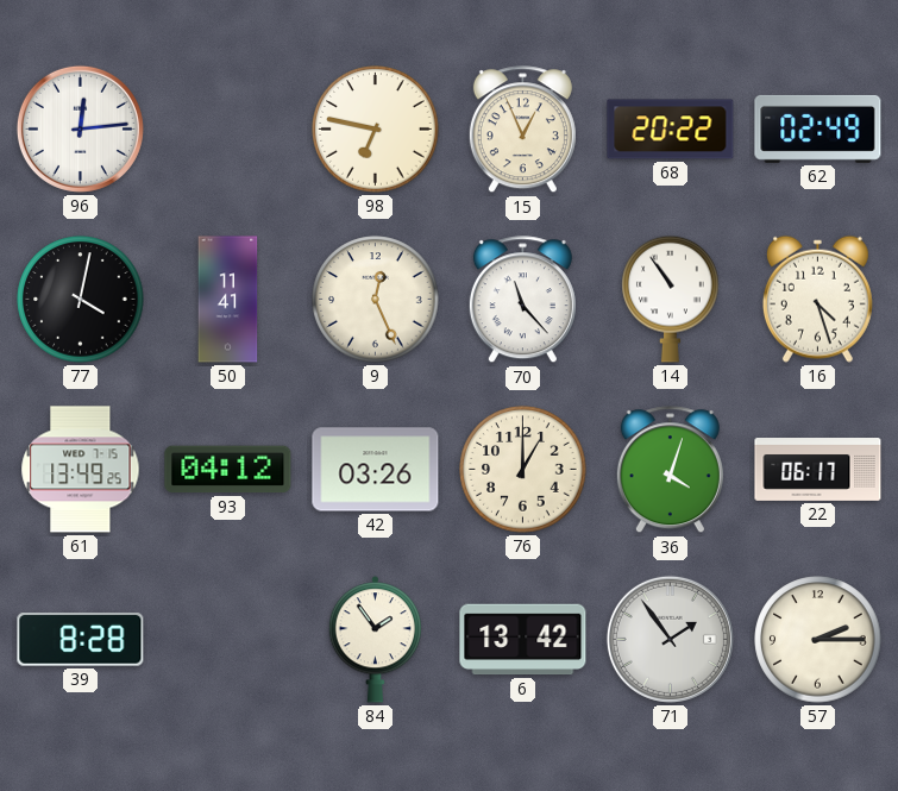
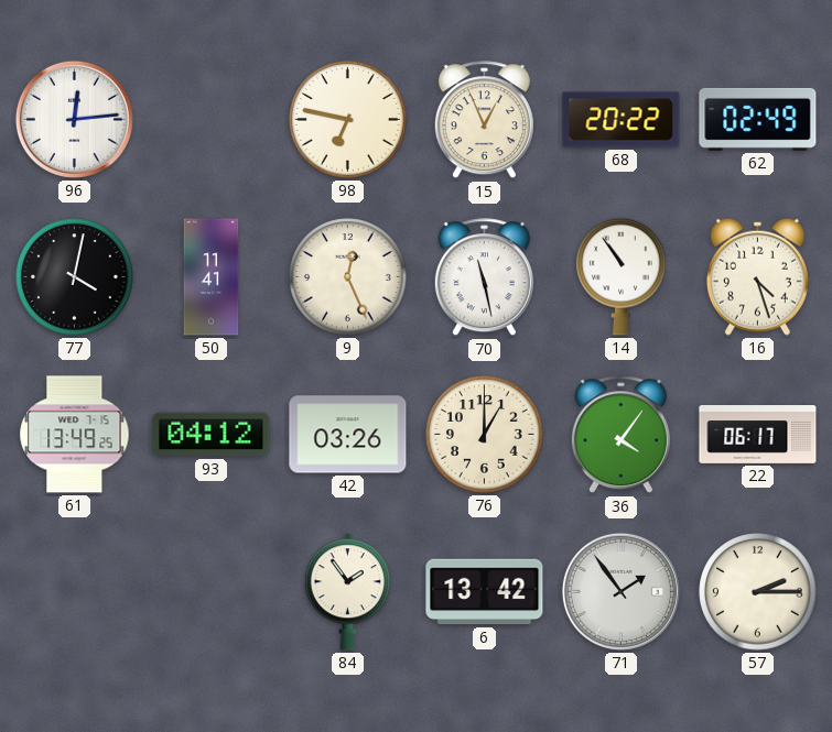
70: 11:23 -> 11:28 (484, 277)
36: 4:03 -> 4:06 (620, 435)
39: 8:28 -> none (81, 640)
